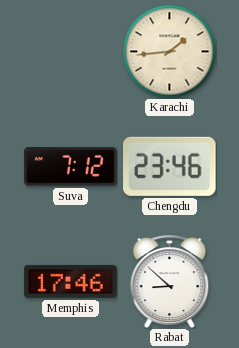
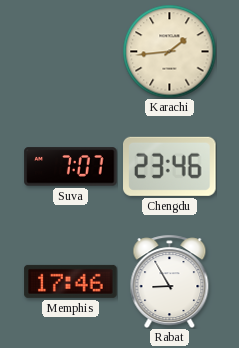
Suva: 7:12 -> 7:07 (71, 167)
Rabat: 8:52 -> 8:55 (170, 281)
